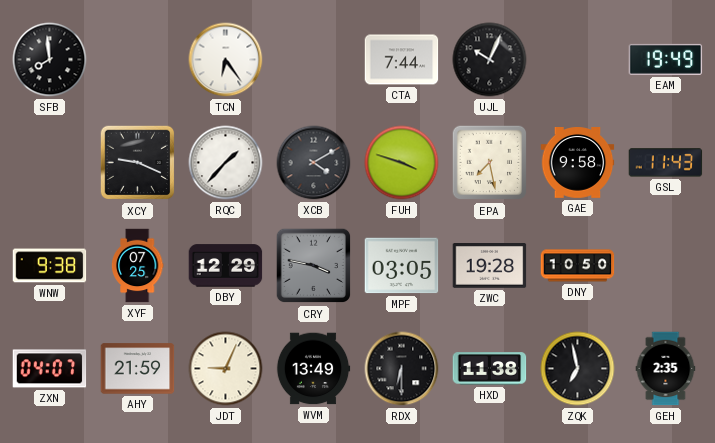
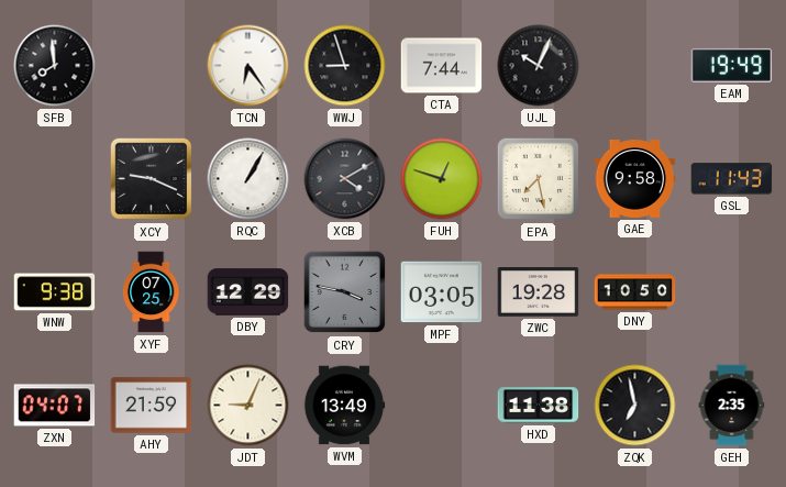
WWJ: none -> 8:57 (345, 66)
RQC: 1:37 -> 1:05 (248, 179)
FUH: 3:48 -> 12:48 (442, 179)
RDX: 6:30 -> none (402, 369)
